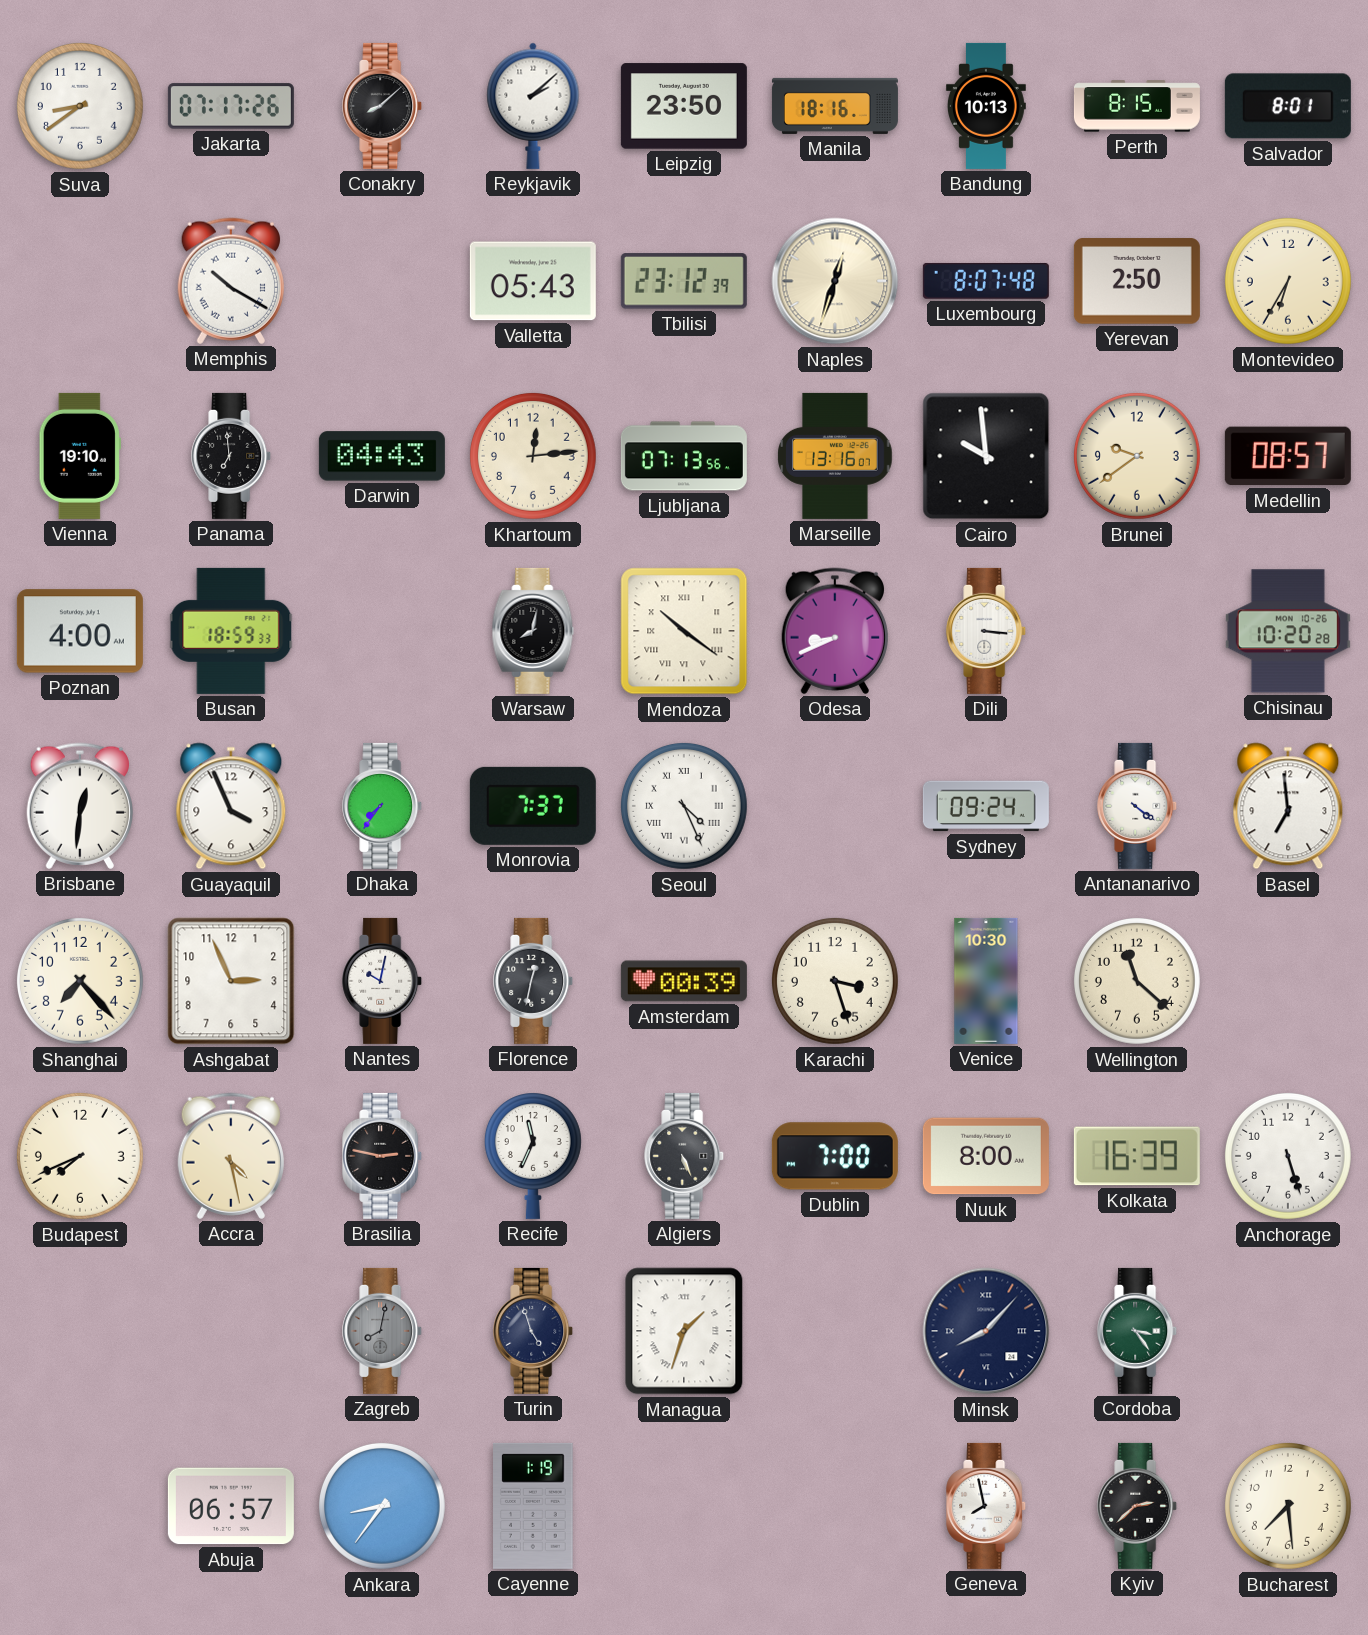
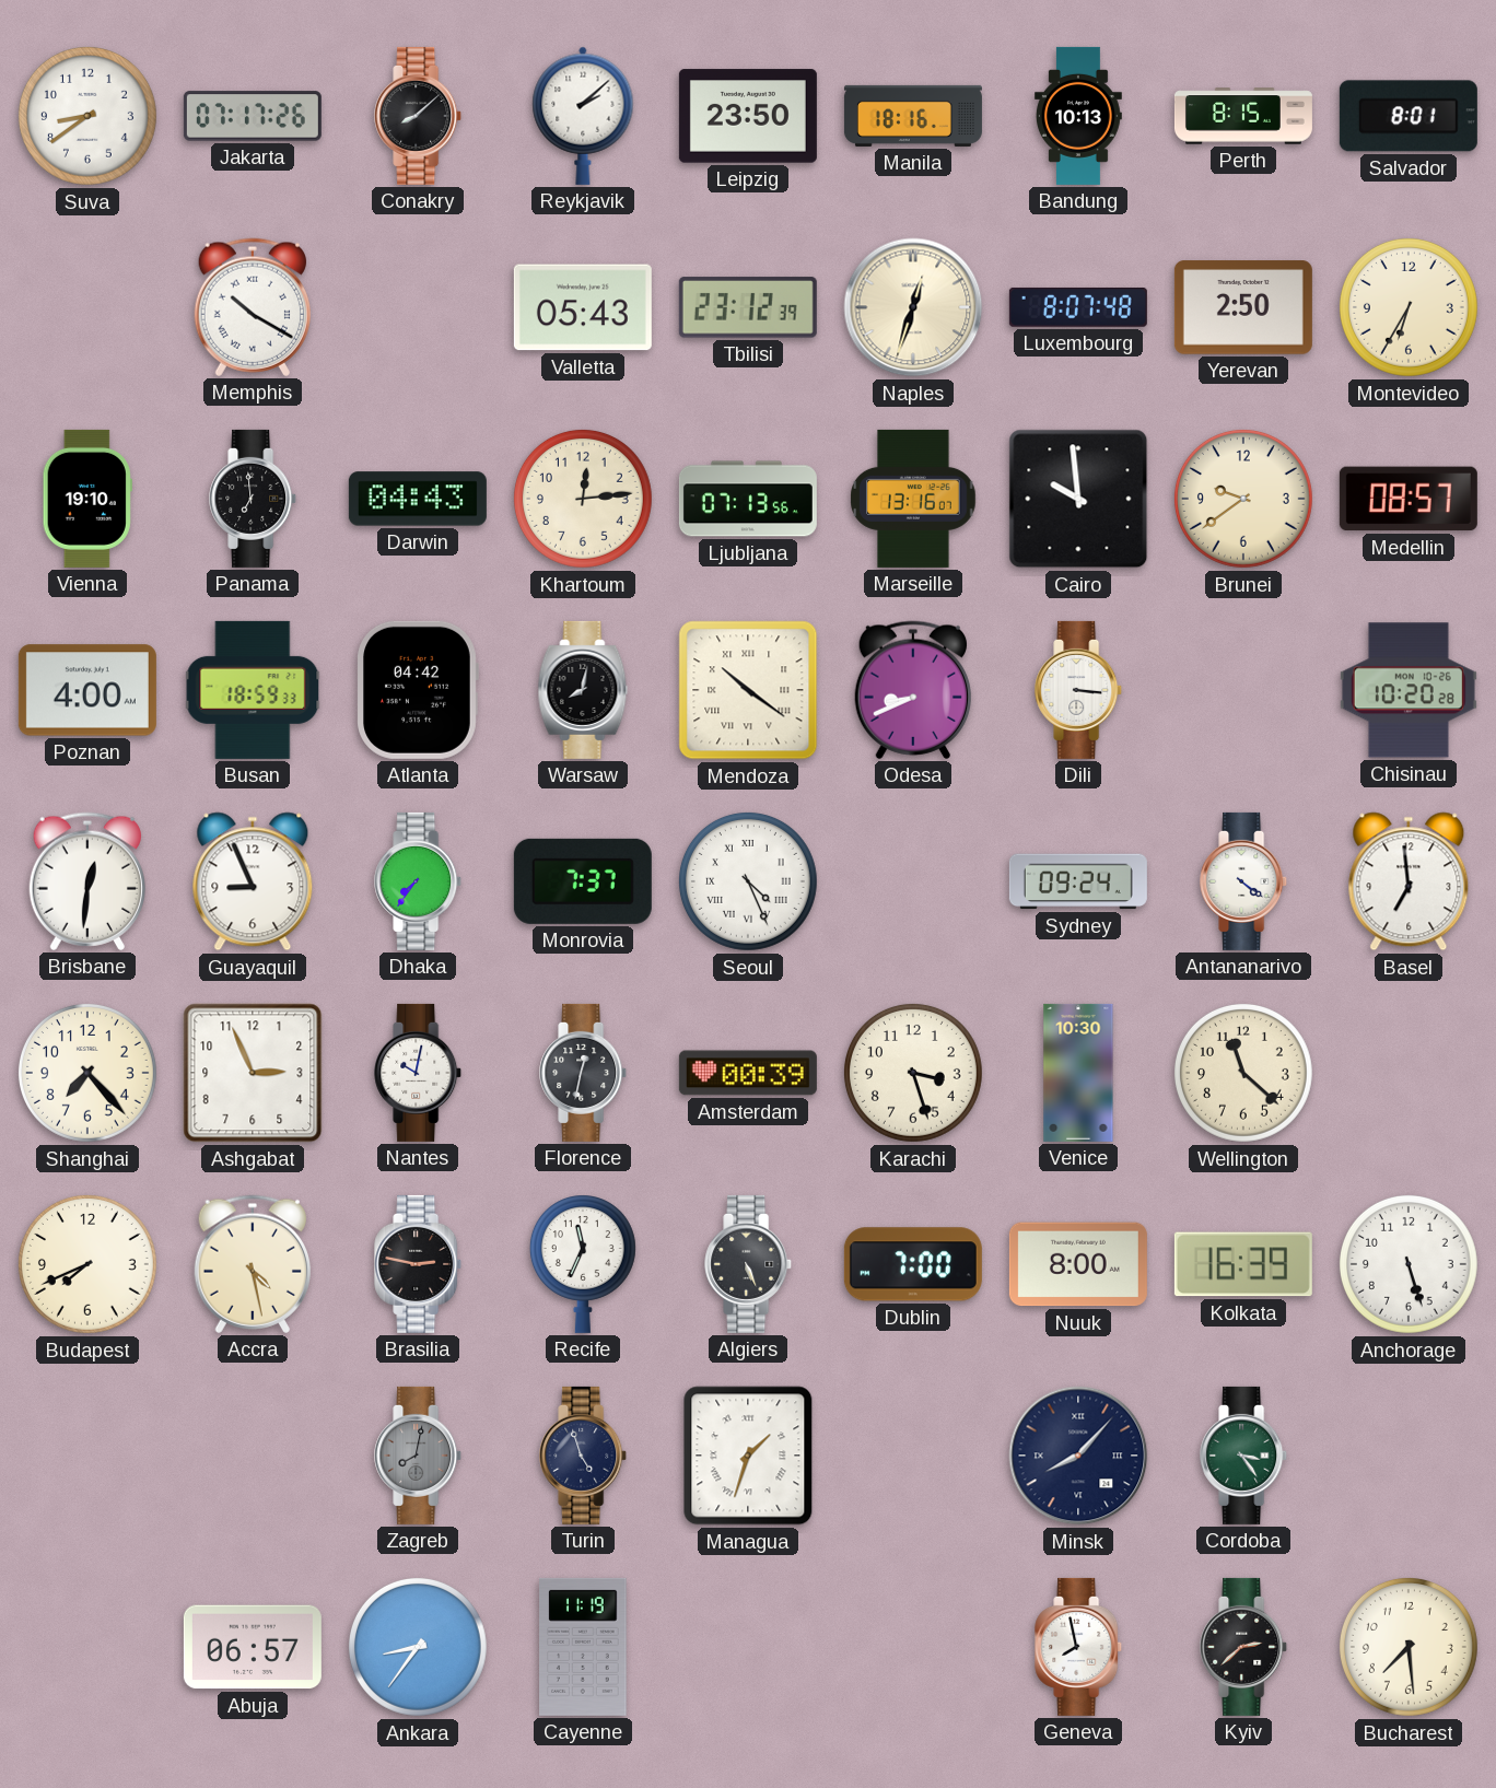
Atlanta: none -> 04:42 (418, 690)
Guayaquil: 3:56 -> 8:56 (253, 881)
Cayenne: 1:19 -> 11:19 (584, 1647)
